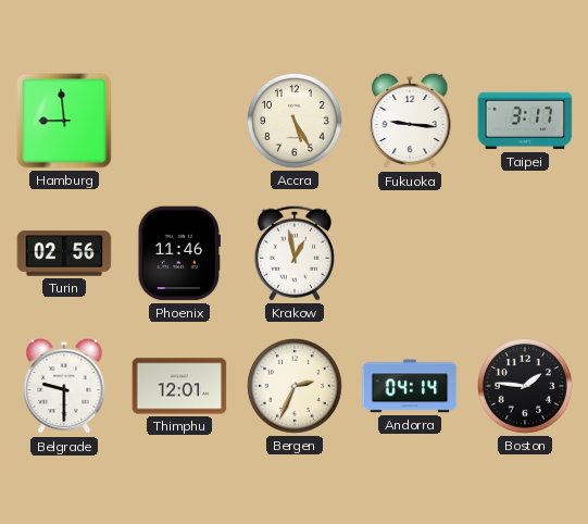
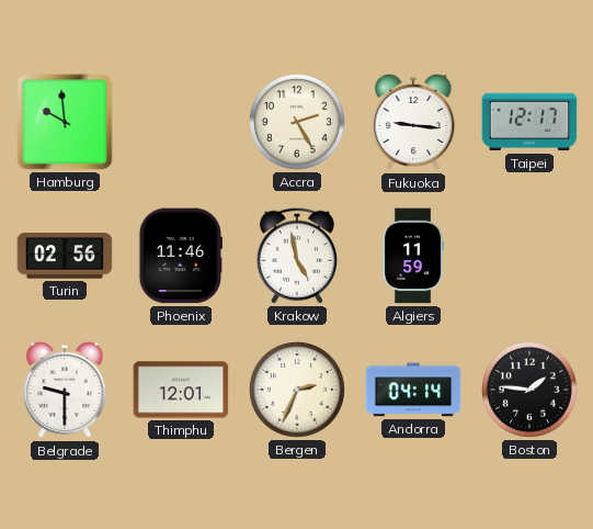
Hamburg: 8:59 -> 9:59 (65, 122)
Accra: 5:25 -> 2:25 (297, 122)
Taipei: 3:17 -> 12:17 (529, 122)
Krakow: 12:58 -> 4:58 (297, 256)
Algiers: none -> 11:59 (413, 256)
